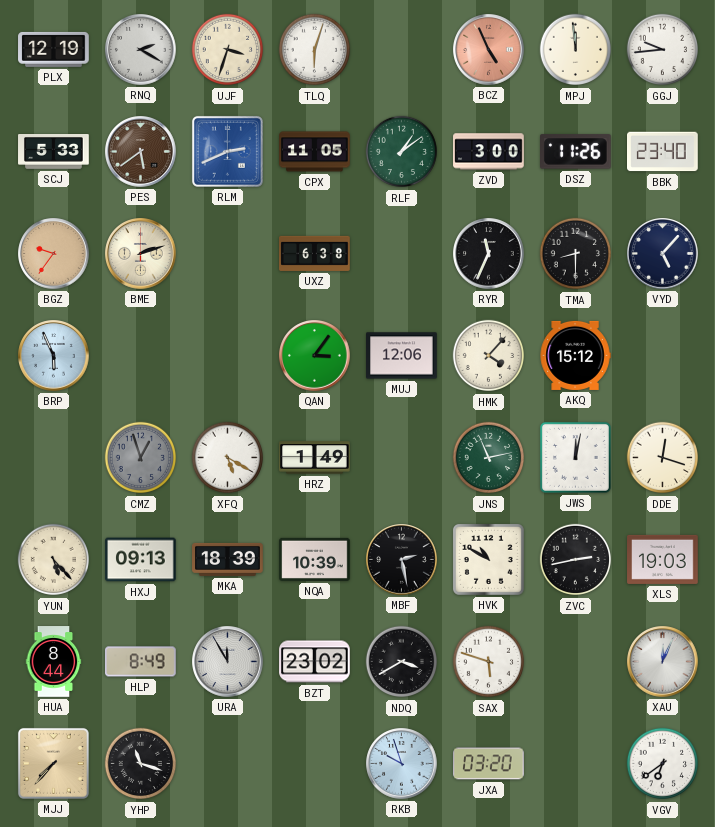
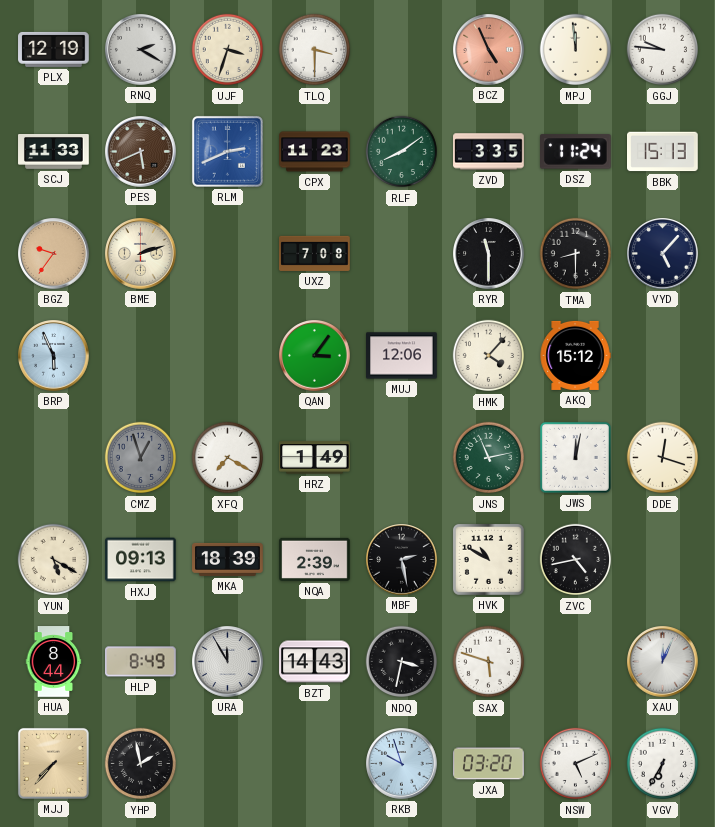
TLQ: 6:03 -> 3:30 (315, 50)
GGJ: 9:44 -> 9:46 (663, 50)
SCJ: 5:33 -> 11:33 (54, 152)
PES: 5:39 -> 5:41 (141, 152)
CPX: 11:05 -> 11:23 (315, 152)
RLF: 1:09 -> 8:09 (402, 152)
ZVD: 3:00 -> 3:35 (489, 152)
DSZ: 11:26 -> 11:24 (576, 152)
BBK: 23:40 -> 15:13 (663, 152)
UXZ: 6:38 -> 7:08 (315, 253)
RYR: 11:34 -> 11:30 (489, 254)
XFQ: 5:20 -> 7:20 (228, 458)
YUN: 5:23 -> 5:20 (54, 560)
NQA: 10:39 -> 2:39 (315, 559)
ZVC: 2:43 -> 4:43 (576, 560)
XLS: 19:03 -> none (663, 559)
BZT: 23:02 -> 14:43 (315, 662)
NDQ: 3:40 -> 3:32 (402, 662)
YHP: 11:18 -> 1:58 (141, 764)
NSW: none -> 5:11 (576, 764)
VGV: 6:39 -> 6:35 (663, 764)
